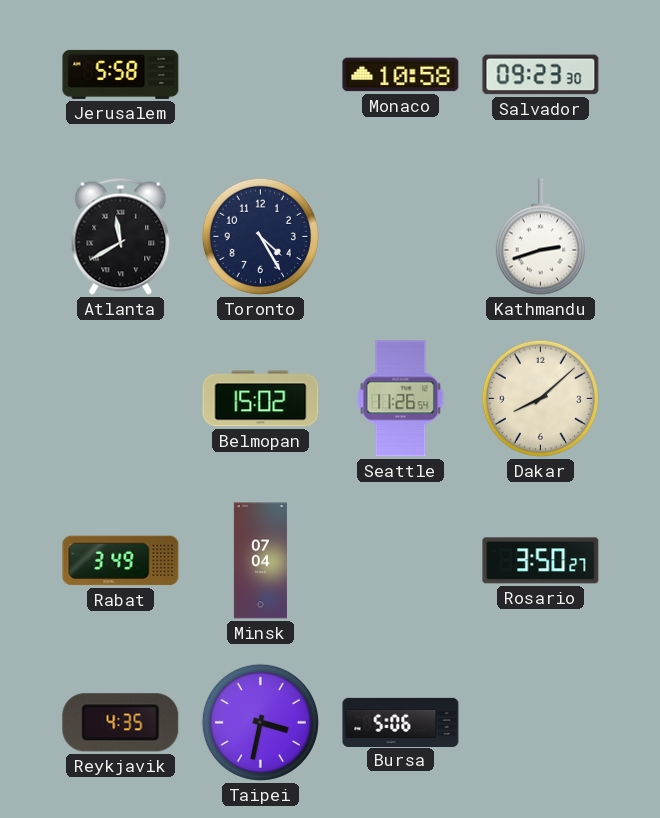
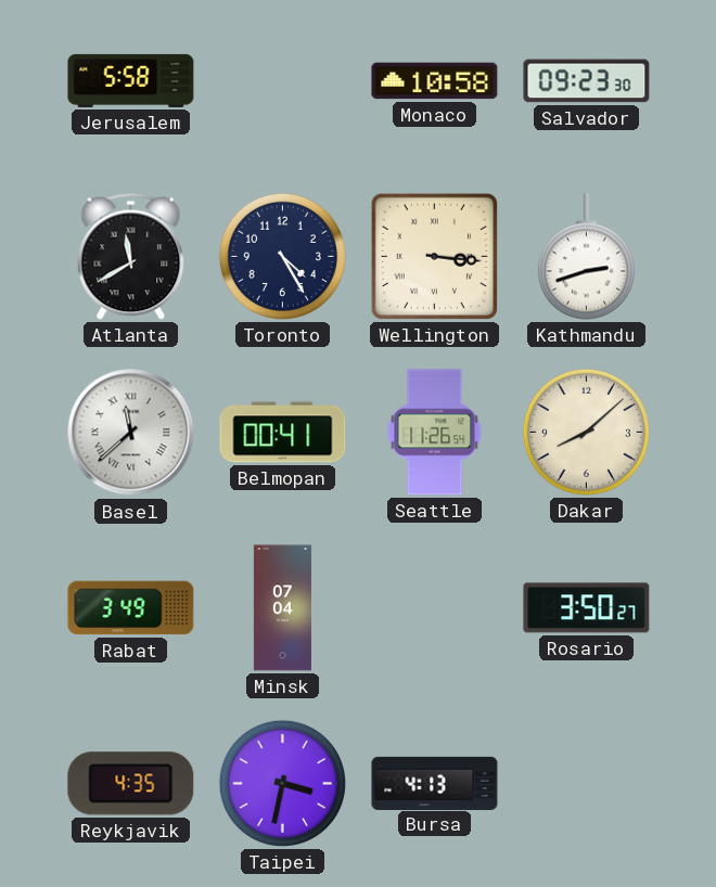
Wellington: none -> 3:16 (434, 256)
Basel: none -> 11:38 (131, 433)
Belmopan: 15:02 -> 00:41 (283, 433)
Bursa: 5:06 -> 4:13 (435, 783)
